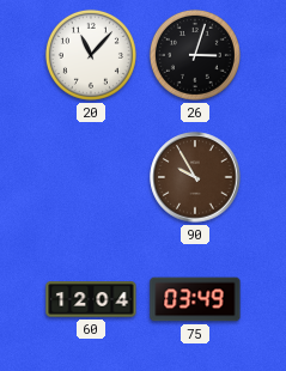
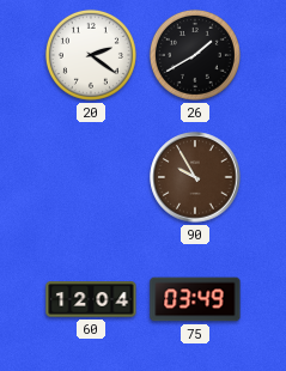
20: 11:07 -> 2:21 (91, 55)
26: 3:03 -> 1:40 (195, 55)
